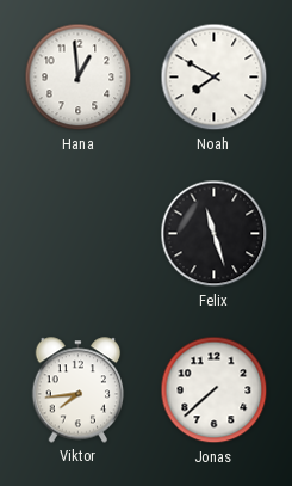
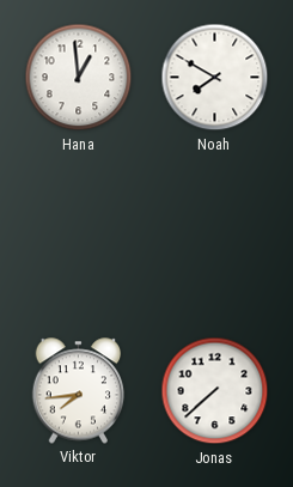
Felix: 11:27 -> none (215, 234)
